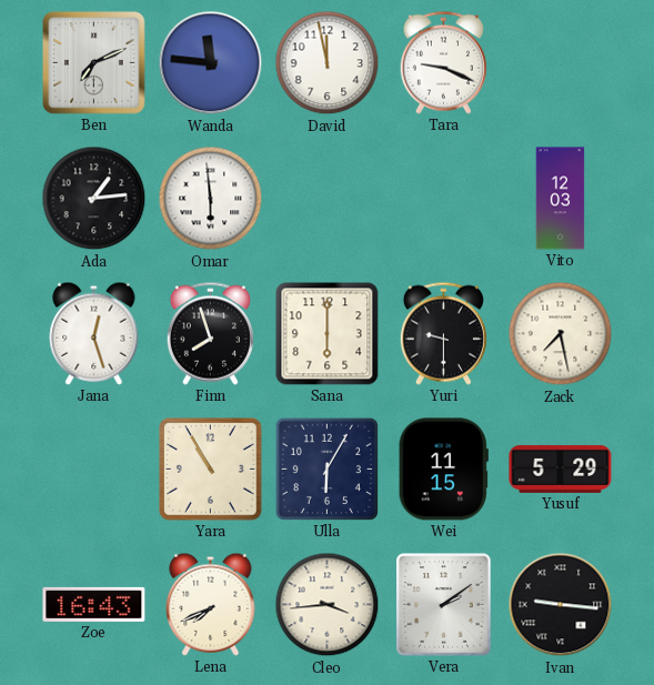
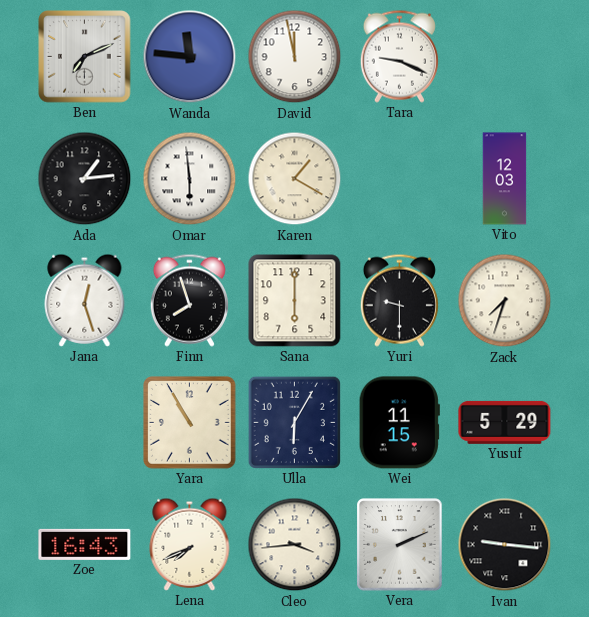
Karen: none -> 1:20 (295, 179)
Zack: 7:28 -> 7:33 (505, 301)
Vera: 2:09 -> 2:11 (400, 545)
